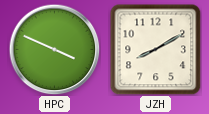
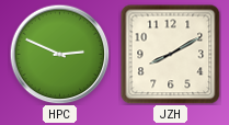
HPC: 3:49 -> 2:49 (59, 54)
